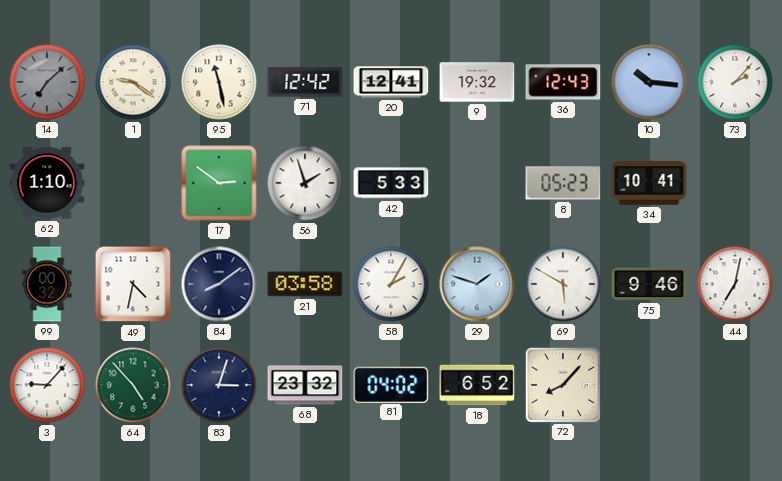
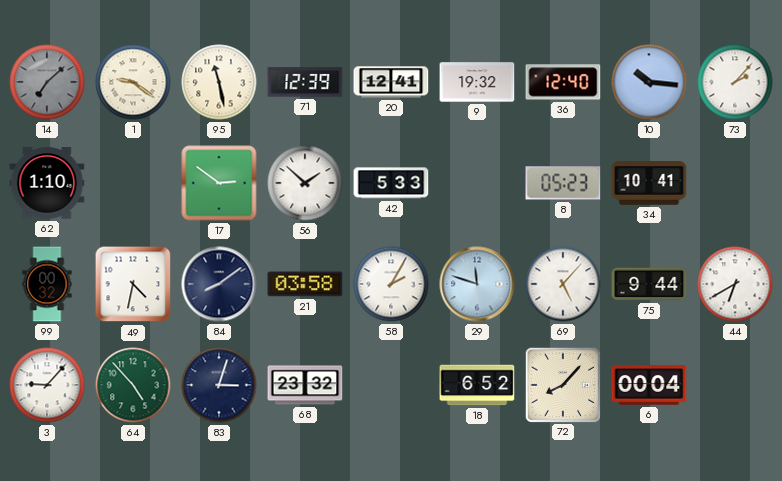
71: 12:42 -> 12:39 (305, 82)
36: 12:43 -> 12:40 (563, 82)
56: 1:57 -> 1:52 (305, 183)
29: 1:48 -> 11:48 (477, 284)
69: 5:50 -> 5:07 (563, 284)
75: 9:46 -> 9:44 (649, 284)
44: 7:02 -> 6:40 (735, 284)
81: 04:02 -> none (391, 384)
6: none -> 00:04 (649, 385)
